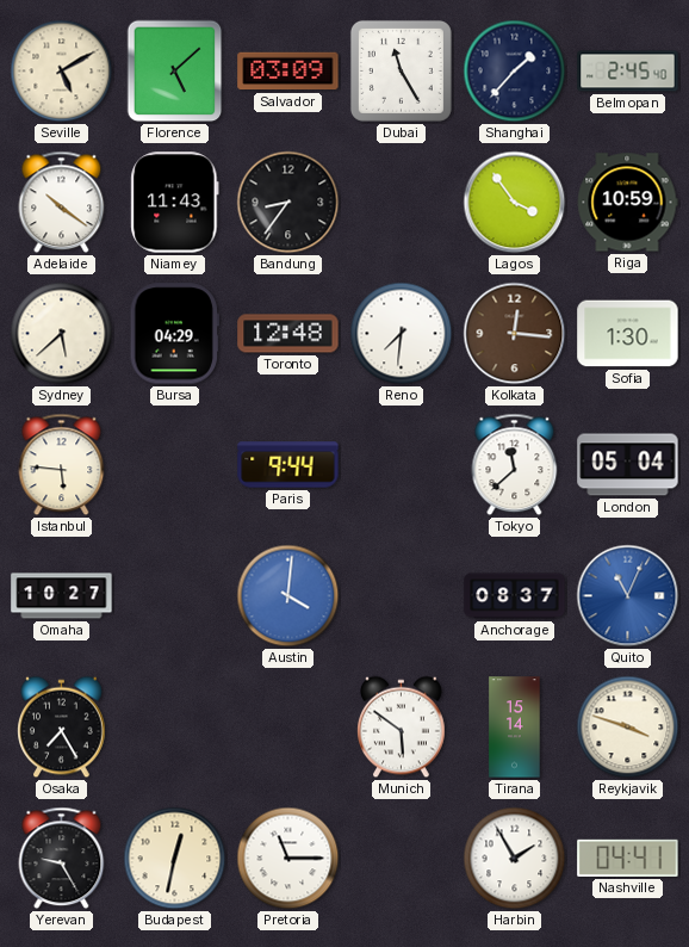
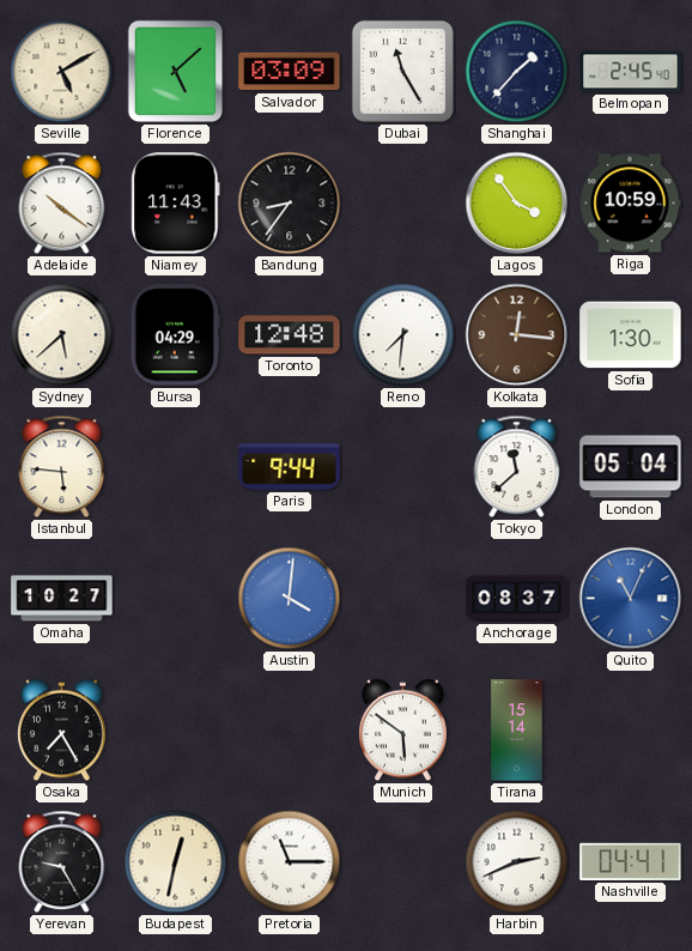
Reykjavik: 3:48 -> none (628, 728)
Harbin: 1:55 -> 2:41 (517, 862)
